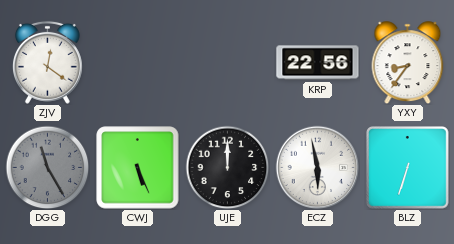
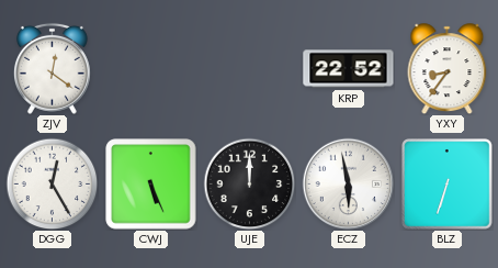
KRP: 22:56 -> 22:52 (349, 69)
DGG: 11:25 -> 12:25 (52, 183)
DGG dial: grey -> white (52, 183)
